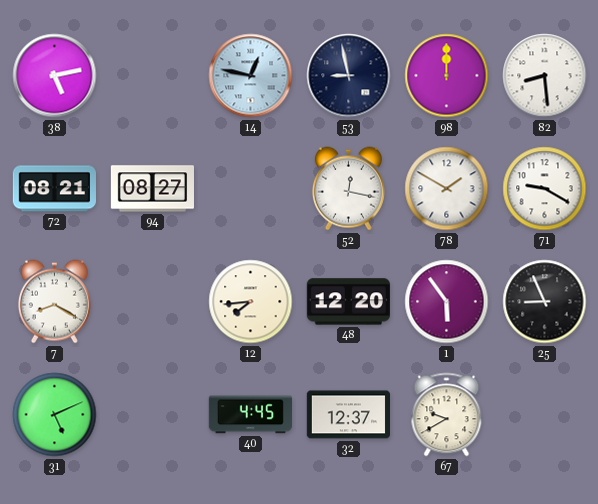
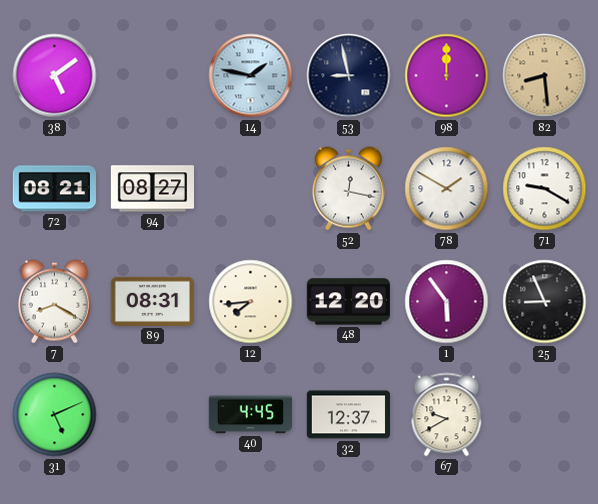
38: 5:13 -> 5:09 (55, 76)
14: 12:47 -> 1:47 (251, 76)
82 dial: white -> champagne (545, 76)
89: none -> 08:31 (152, 301)
